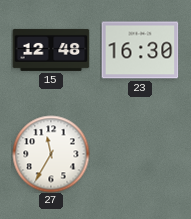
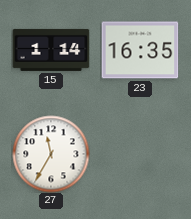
15: 12:48 -> 1:14 (51, 50)
23: 16:30 -> 16:35 (140, 50)
